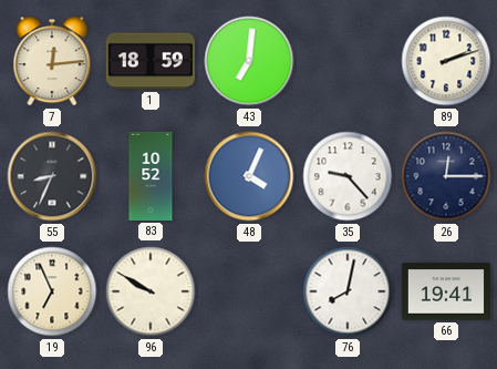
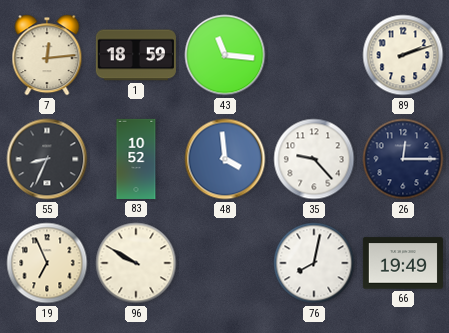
43: 7:01 -> 11:16 (225, 55)
48: 4:04 -> 3:59 (225, 159)
66: 19:41 -> 19:49 (403, 263)
